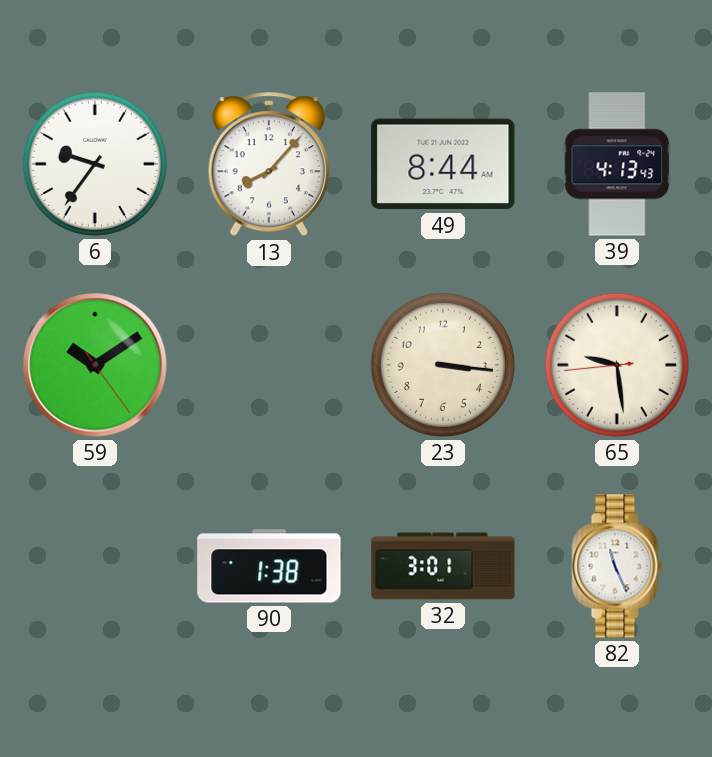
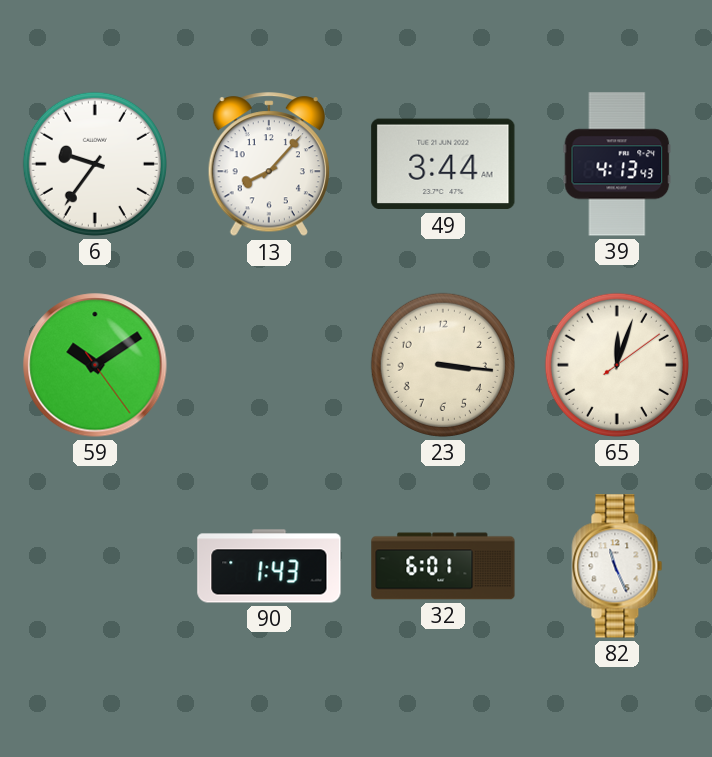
49: 8:44 -> 3:44 (443, 164)
65: 9:28 -> 12:03 (617, 365)
90: 1:38 -> 1:43 (269, 566)
32: 3:01 -> 6:01 (443, 566)
